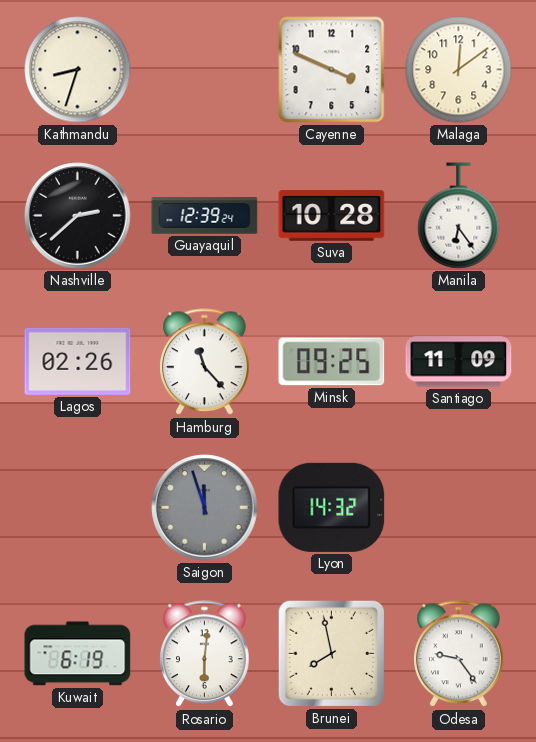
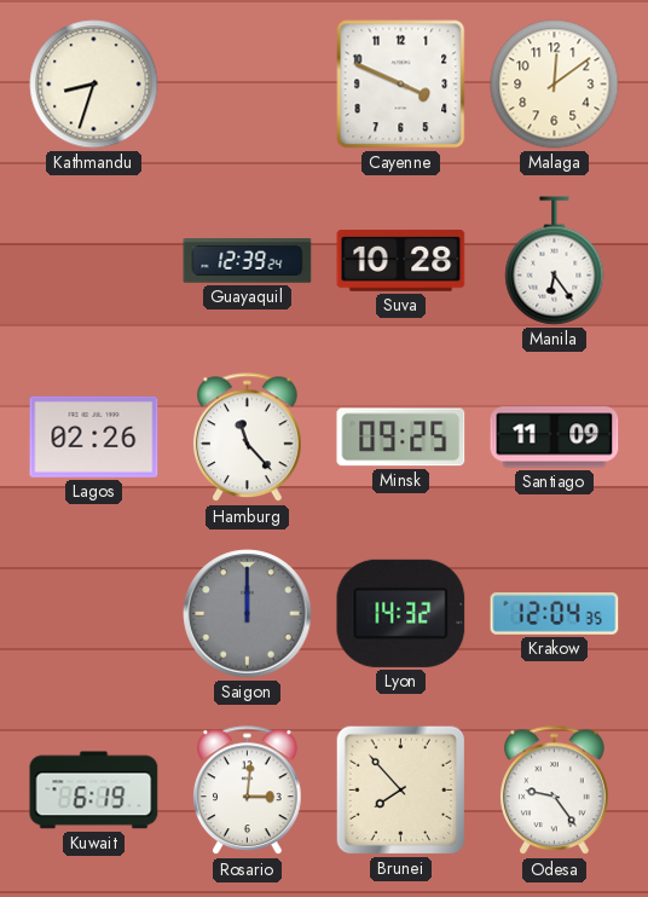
Nashville: 2:38 -> none (78, 216)
Saigon: 11:57 -> 12:00 (248, 614)
Krakow: none -> 12:04 (555, 614)
Rosario: 6:01 -> 3:01 (248, 791)
Brunei: 7:58 -> 7:53 (401, 791)
